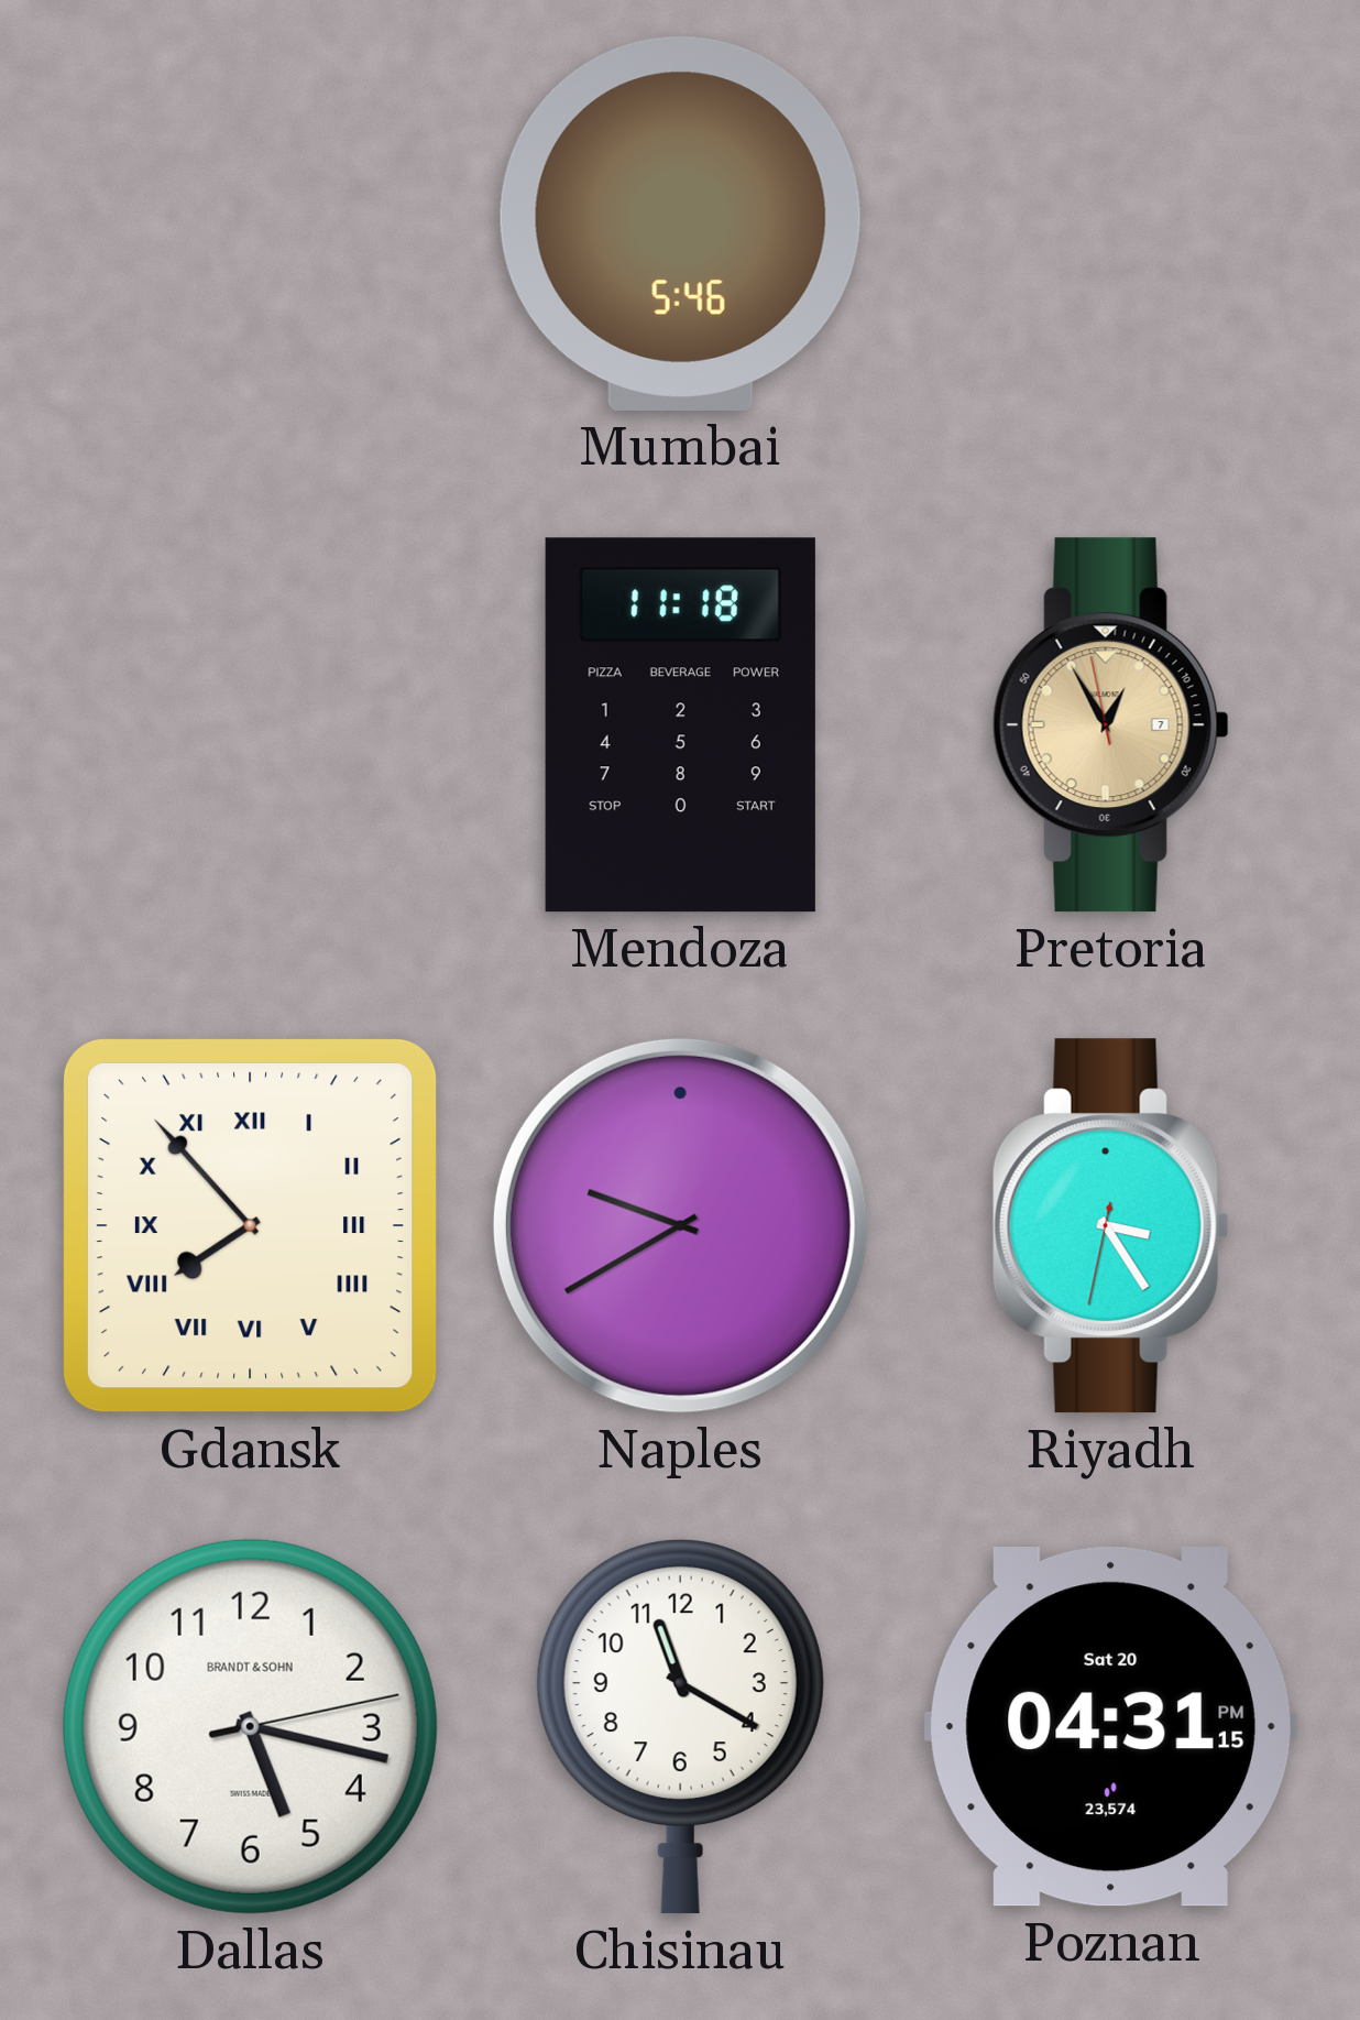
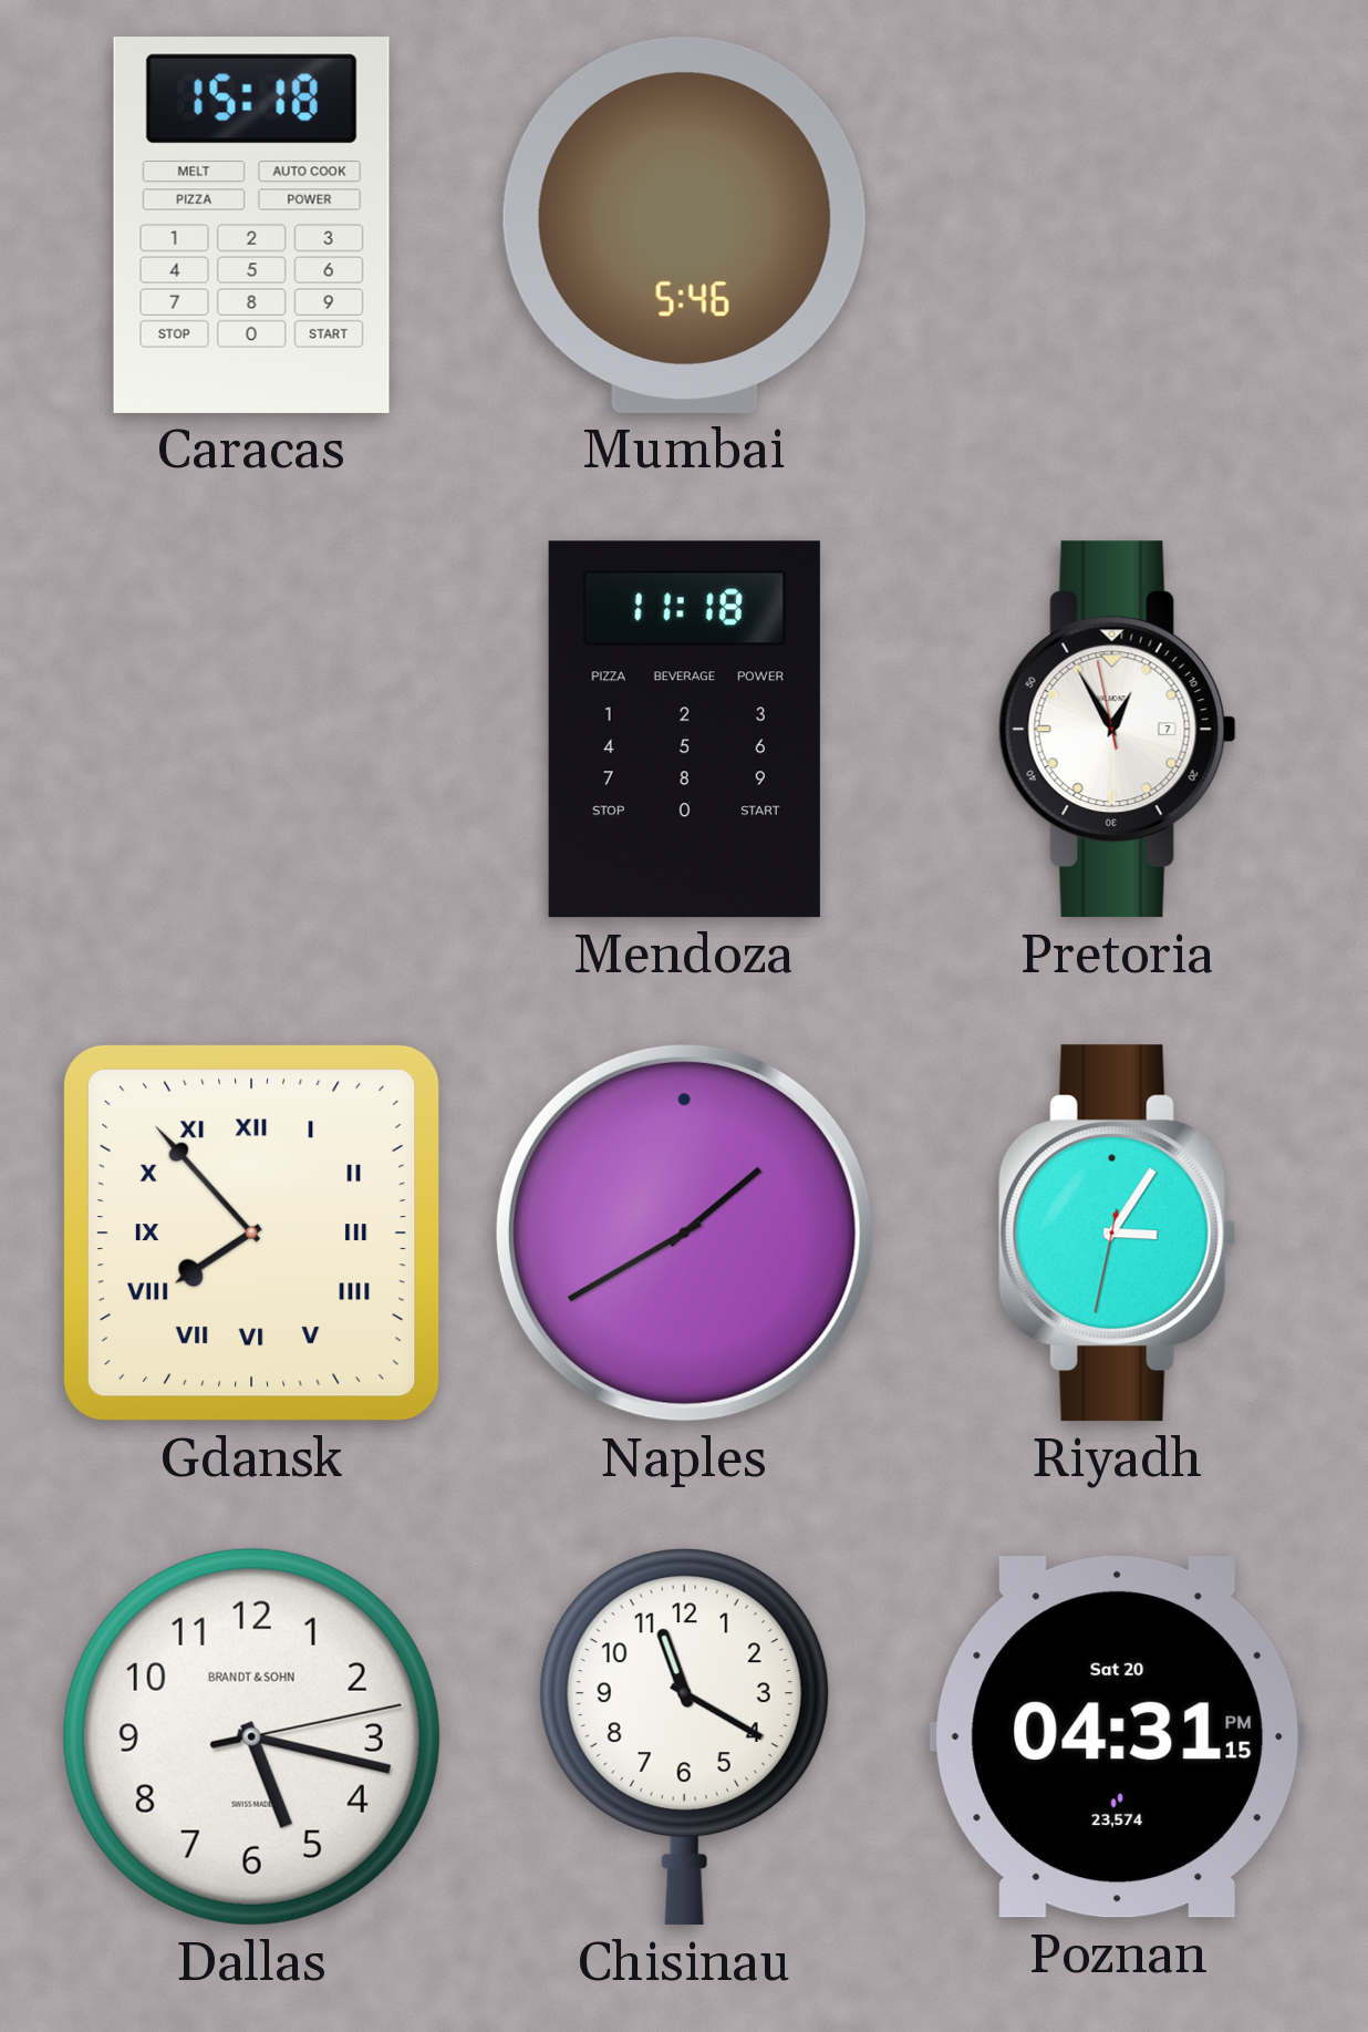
Caracas: none -> 15:18 (251, 225)
Pretoria dial: champagne -> white (1117, 730)
Naples: 9:40 -> 1:40 (684, 1232)
Riyadh: 3:24 -> 3:05 (1117, 1234)
